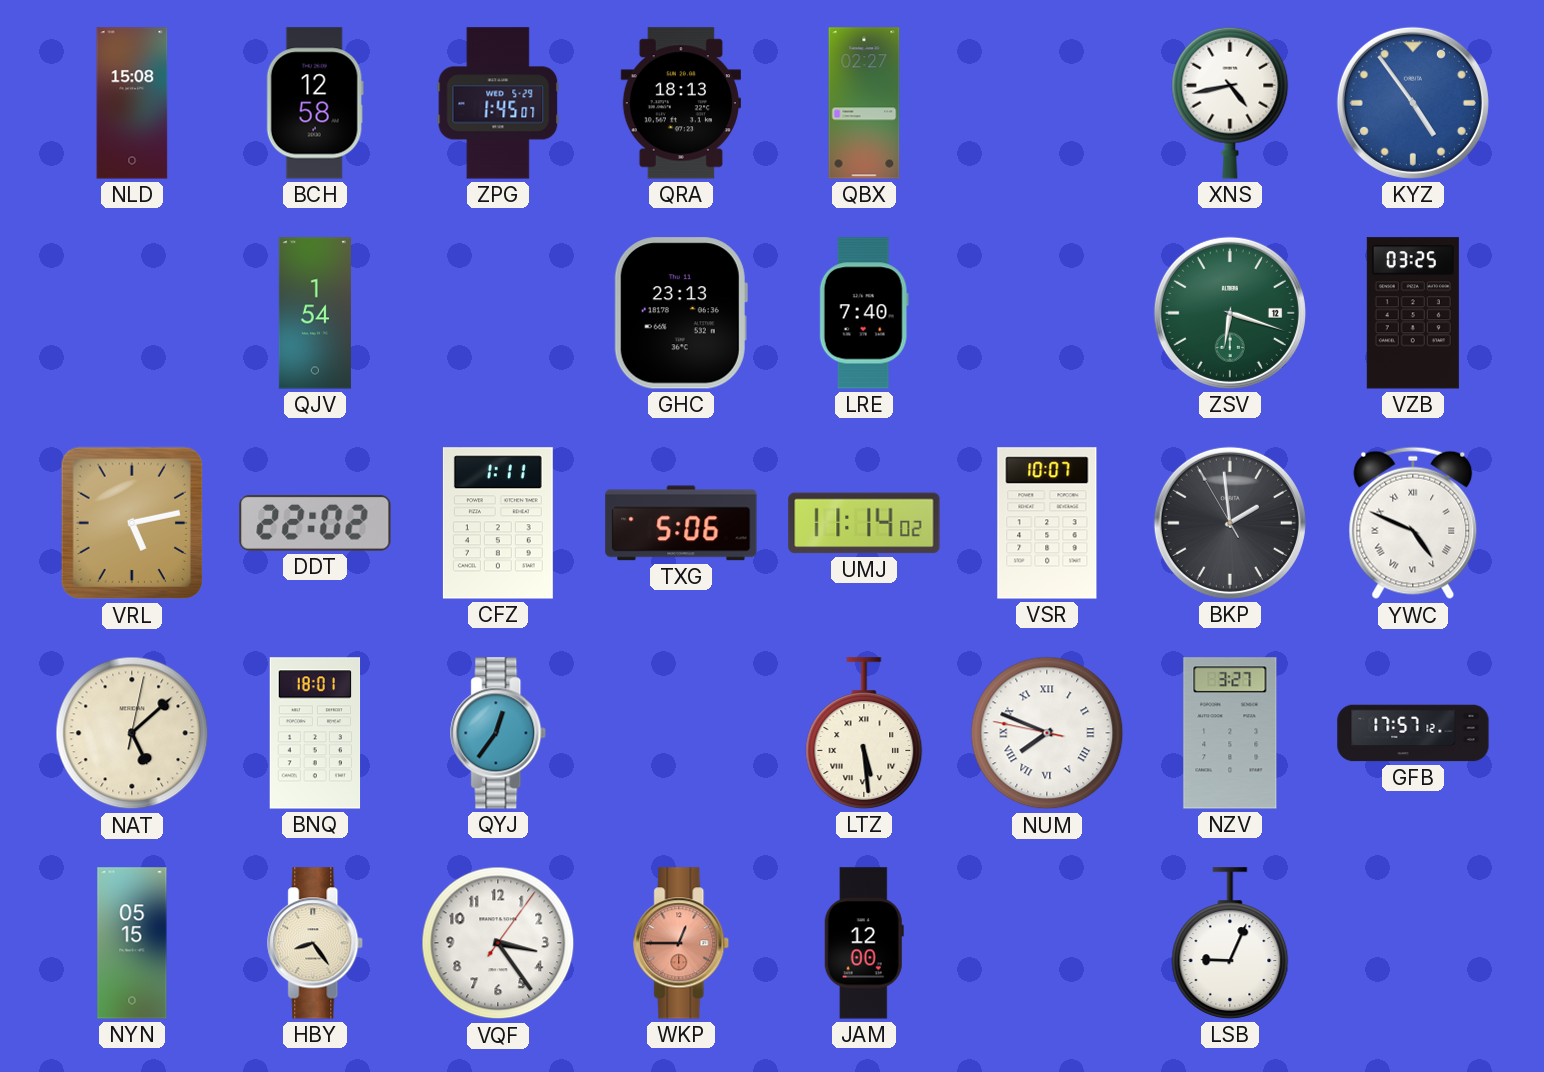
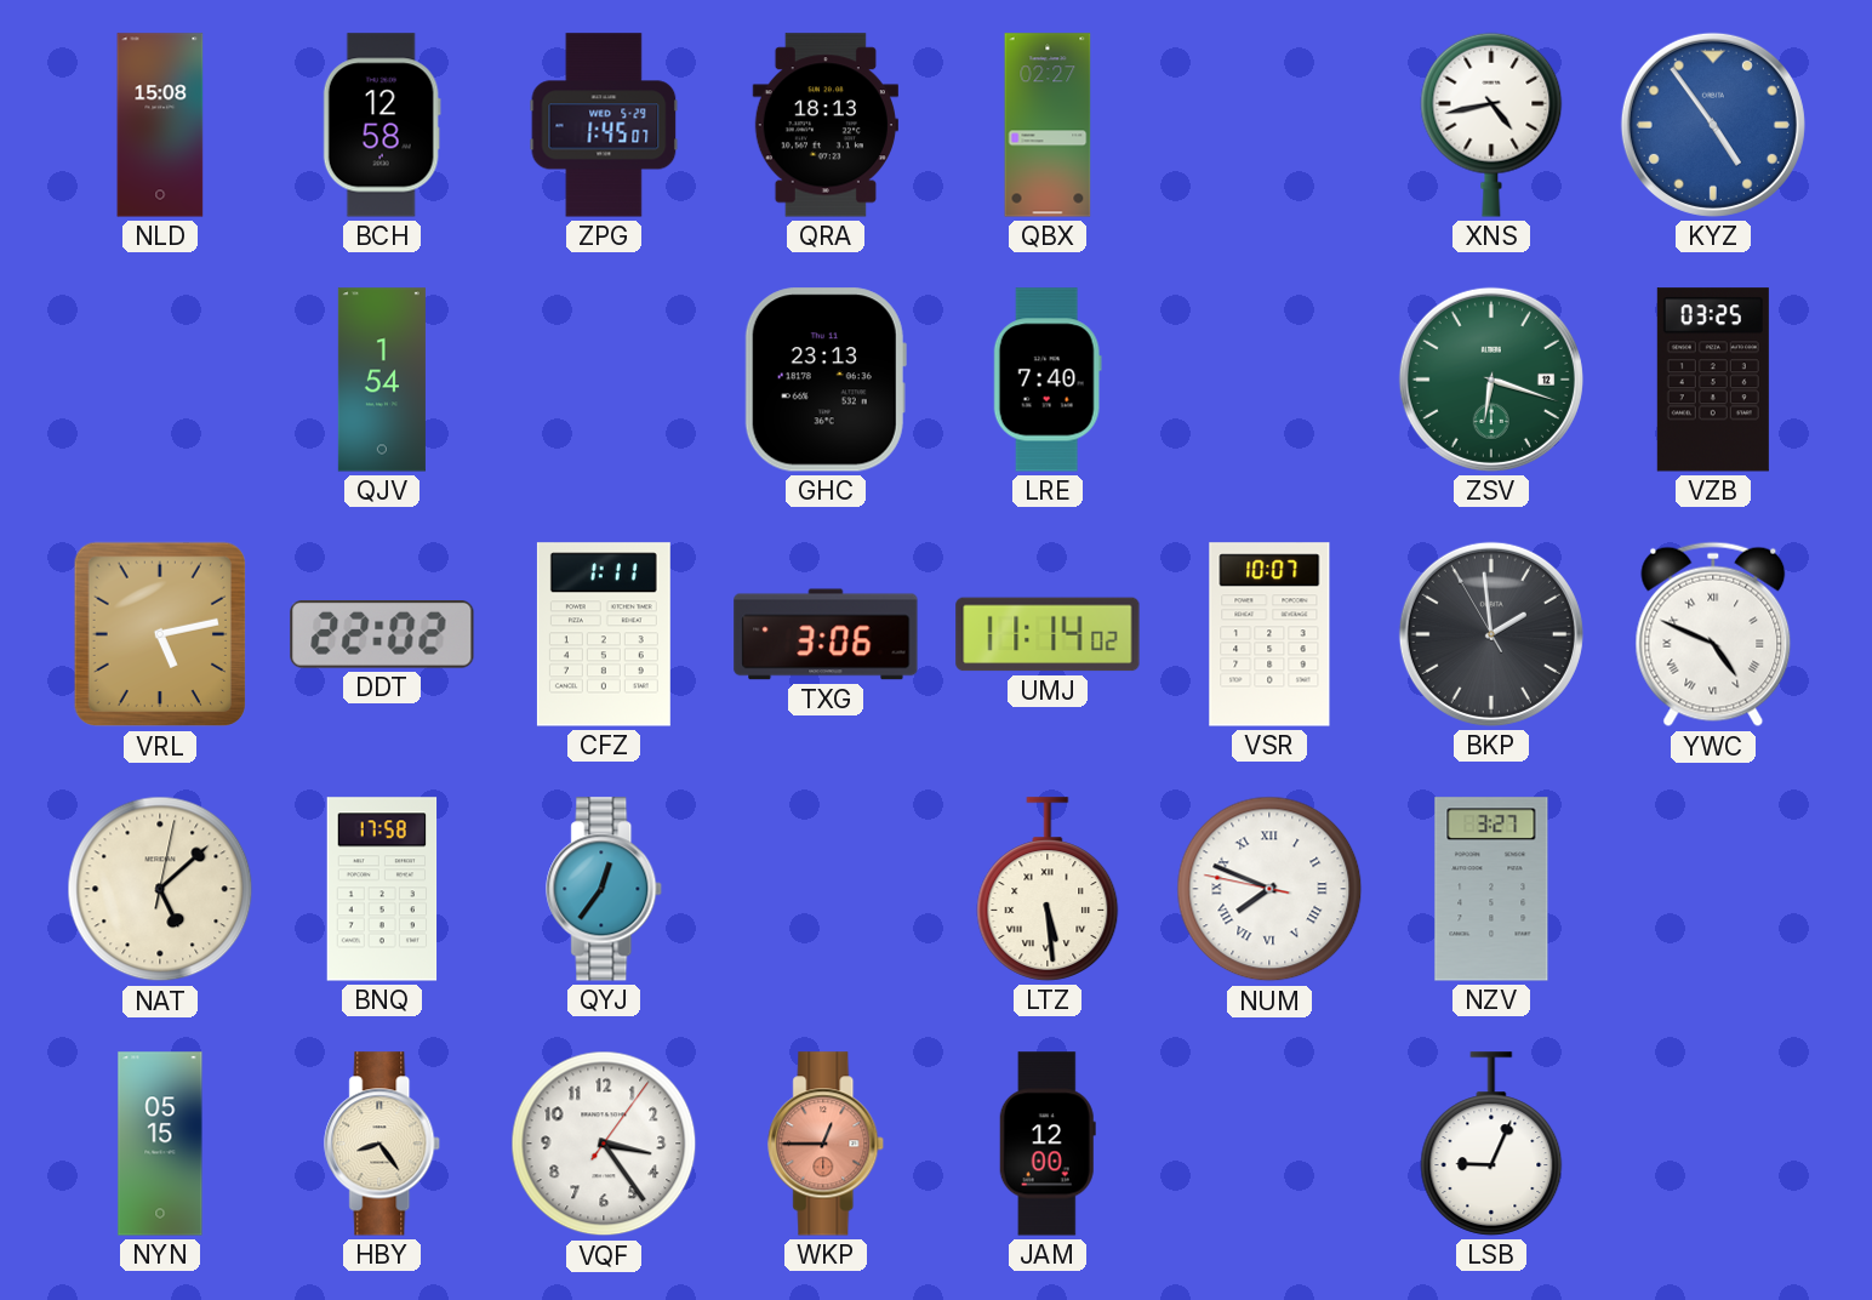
TXG: 5:06 -> 3:06 (826, 634)
BNQ: 18:01 -> 17:58 (382, 889)
GFB: 17:57 -> none (1413, 733)
